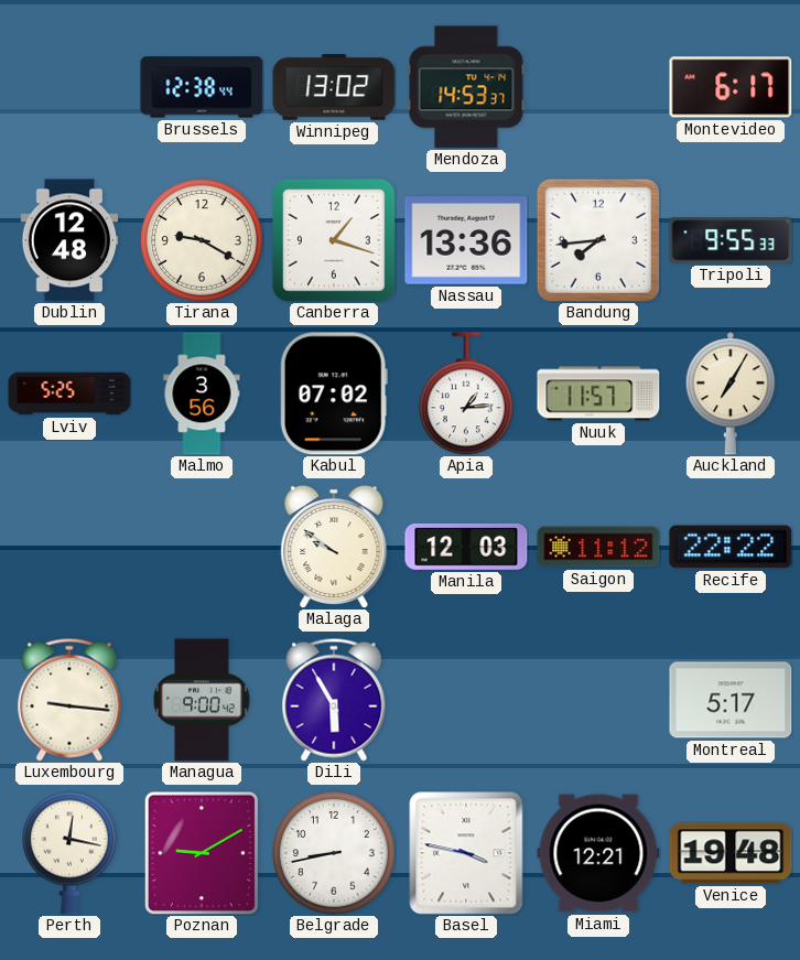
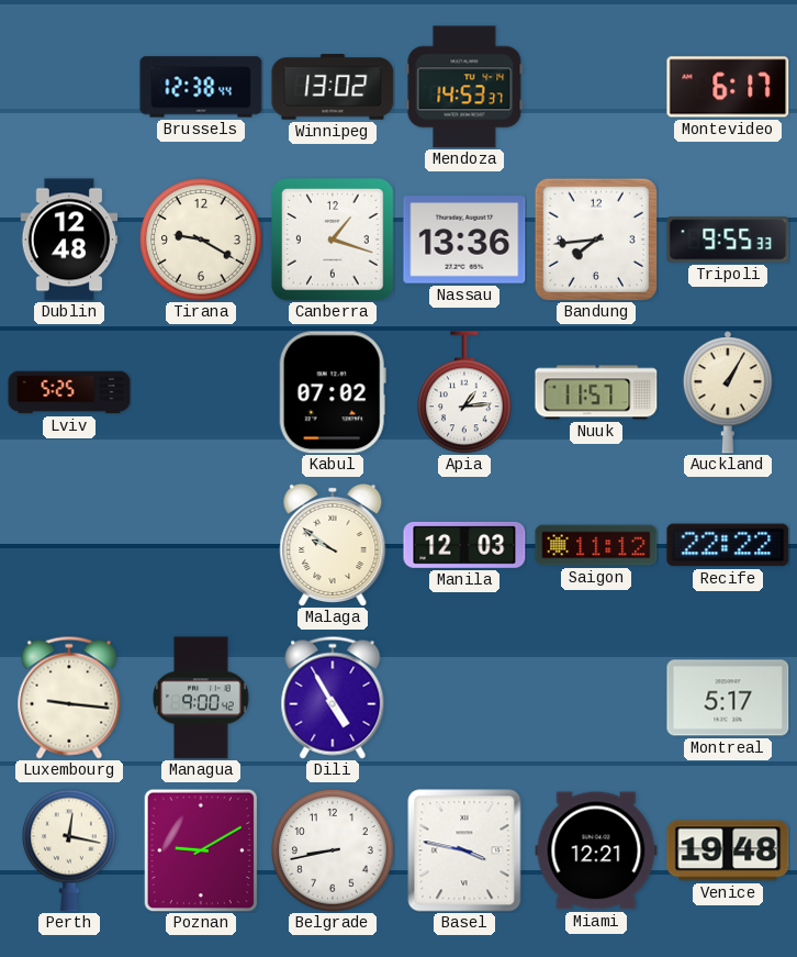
Malmo: 3:56 -> none (202, 393)
Auckland: 7:05 -> 1:05 (728, 392)
Dili: 5:55 -> 4:55 (333, 698)
